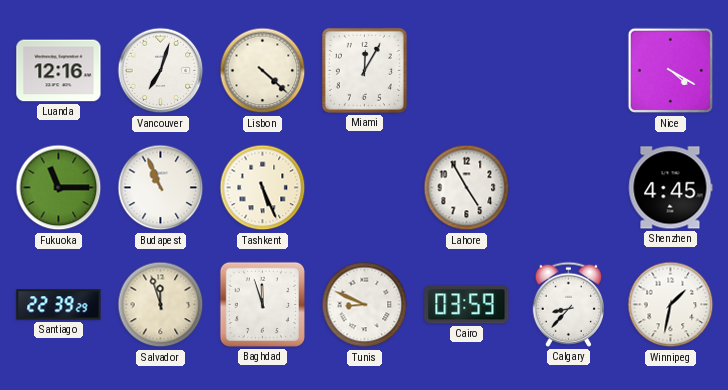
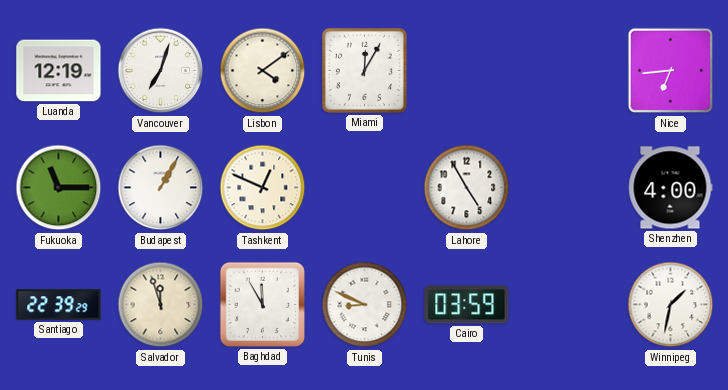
Luanda: 12:16 -> 12:19 (59, 71)
Lisbon: 4:22 -> 4:09 (263, 71)
Nice: 4:20 -> 6:44 (671, 71)
Budapest: 10:56 -> 1:05 (161, 188)
Tashkent: 5:26 -> 12:49 (263, 188)
Shenzhen: 4:45 -> 4:00 (670, 188)
Baghdad: 11:57 -> 11:55 (262, 304)
Calgary: 8:37 -> none (568, 304)
